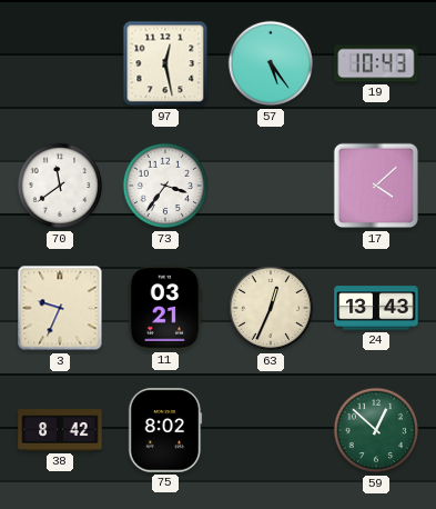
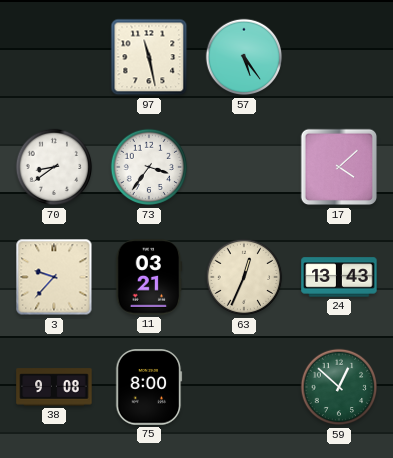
97: 12:28 -> 11:28 (149, 57)
19: 10:43 -> none (376, 63)
70: 11:39 -> 8:39 (54, 167)
3: 9:34 -> 9:37 (54, 277)
38: 8:42 -> 9:08 (54, 387)
75: 8:02 -> 8:00 (149, 387)
